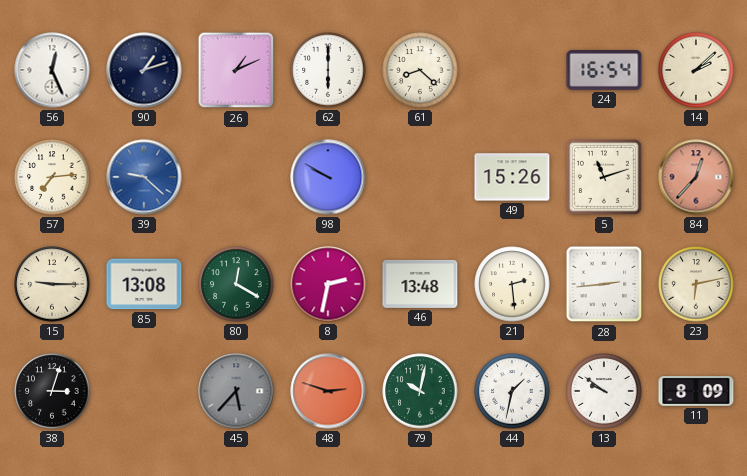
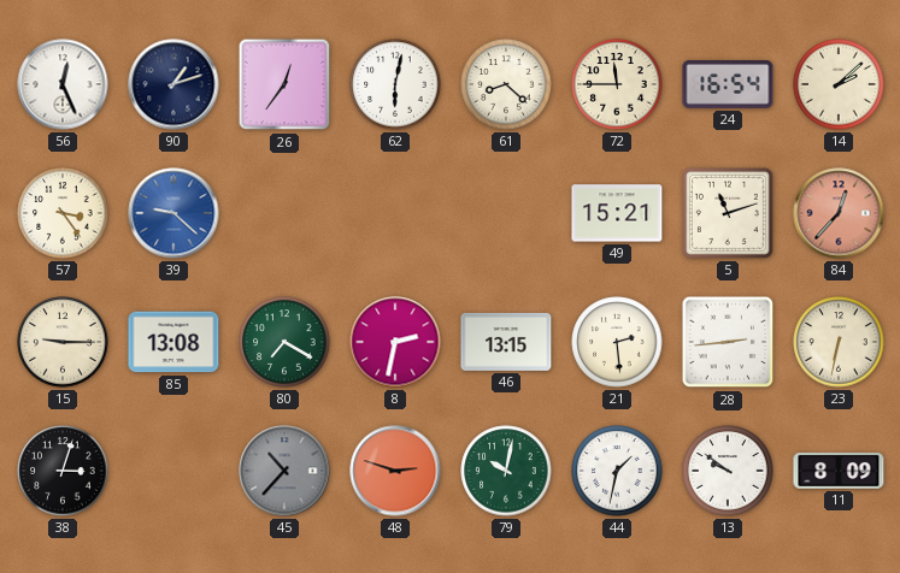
26: 1:11 -> 12:36 (284, 84)
62: 6:00 -> 6:02 (395, 84)
72: none -> 11:45 (617, 84)
57: 7:14 -> 3:24 (63, 213)
98: 9:50 -> none (328, 177)
49: 15:26 -> 15:21 (617, 213)
80: 12:20 -> 7:20 (284, 342)
46: 13:48 -> 13:15 (506, 342)
23: 6:13 -> 6:32 (839, 342)
45: 5:37 -> 10:37 (284, 471)
